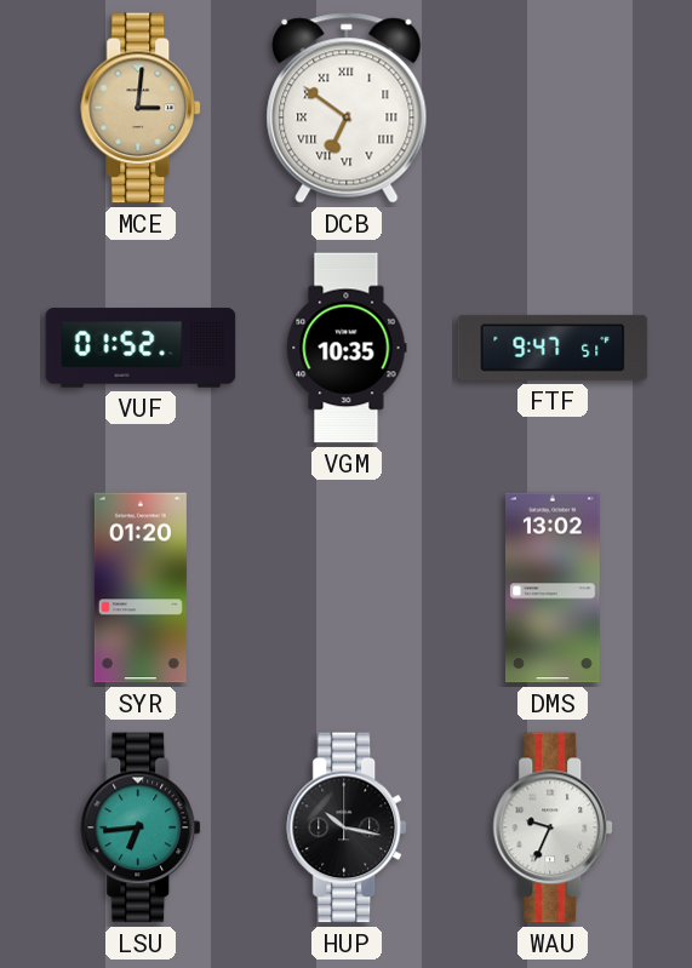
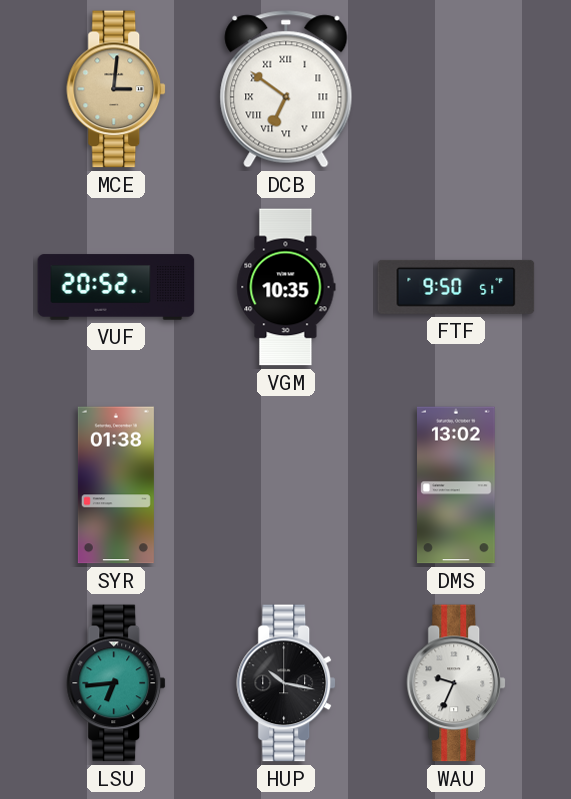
VUF: 01:52 -> 20:52 (116, 287)
FTF: 9:47 -> 9:50 (456, 287)
SYR: 01:20 -> 01:38 (116, 485)
